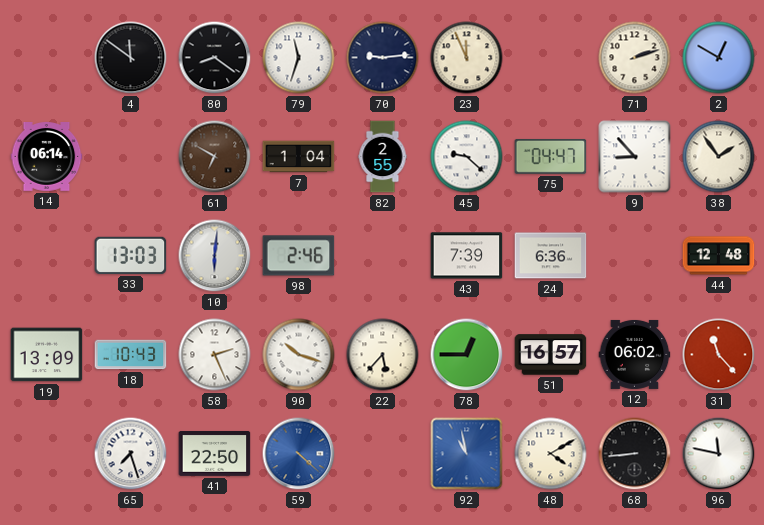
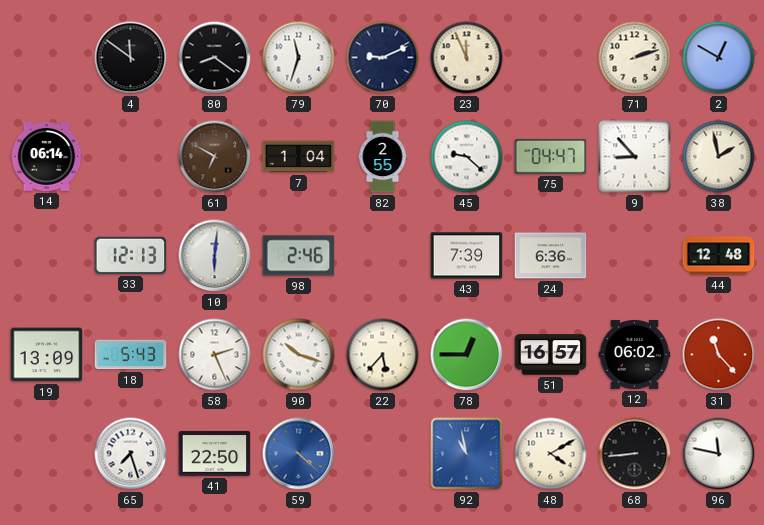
70: 9:14 -> 9:11 (383, 58)
38: 1:54 -> 1:58 (719, 157)
33: 13:03 -> 12:13 (131, 255)
18: 10:43 -> 5:43 (131, 355)
